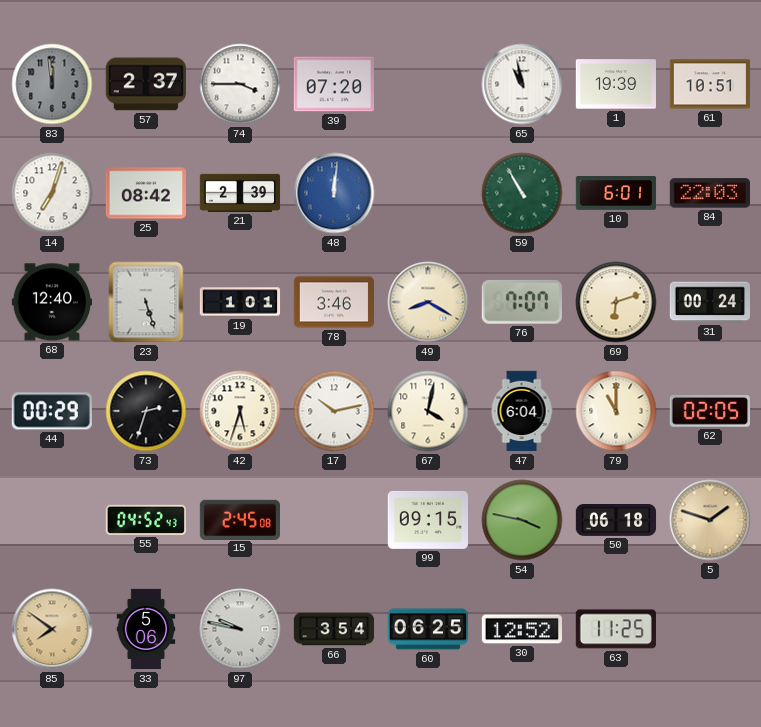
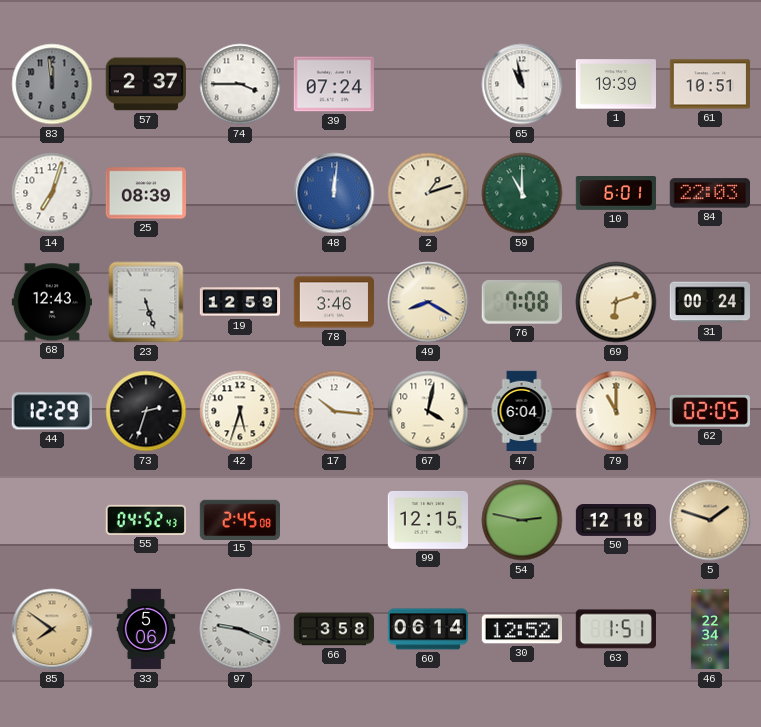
39: 07:20 -> 07:24 (333, 84)
25: 08:42 -> 08:39 (145, 193)
21: 2:39 -> none (240, 193)
2: none -> 1:12 (428, 193)
59: 10:55 -> 11:00 (522, 193)
68: 12:40 -> 12:43 (51, 302)
19: 1:01 -> 12:59 (240, 302)
76: 7:07 -> 7:08 (522, 302)
44: 00:29 -> 12:29 (52, 411)
17: 10:13 -> 10:16 (334, 411)
99: 09:15 -> 12:15 (427, 520)
54: 3:47 -> 2:47 (522, 520)
50: 06:18 -> 12:18 (616, 521)
97: 9:47 -> 9:19 (240, 629)
66: 3:54 -> 3:58 (334, 629)
60: 06:25 -> 06:14 (428, 629)
63: 11:25 -> 1:51 (616, 629)
46: none -> 22:34 (709, 629)
